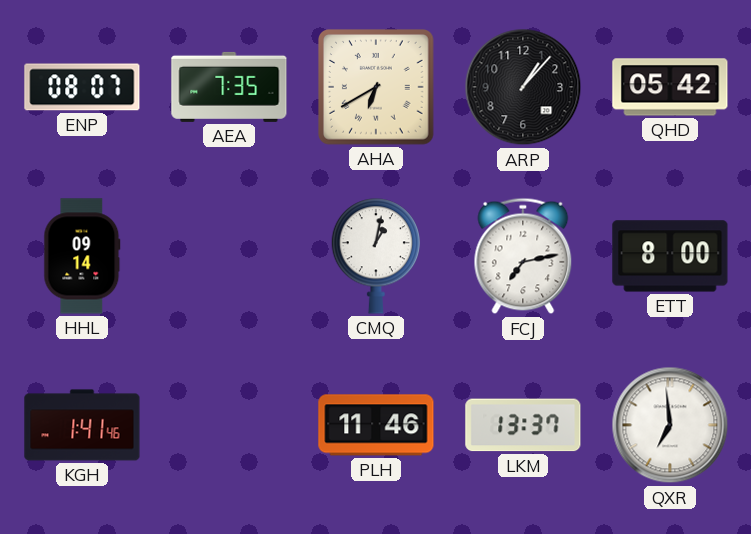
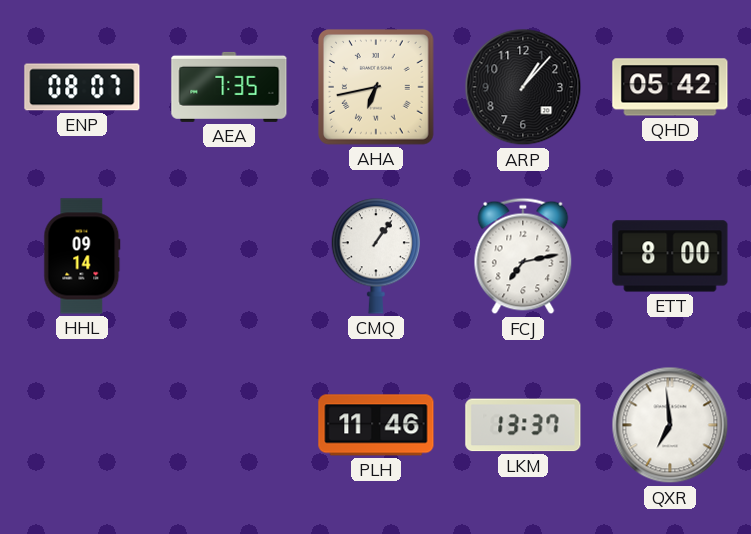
AHA: 6:40 -> 6:43 (377, 88)
CMQ: 1:02 -> 1:06 (376, 256)
KGH: 1:41 -> none (82, 425)
